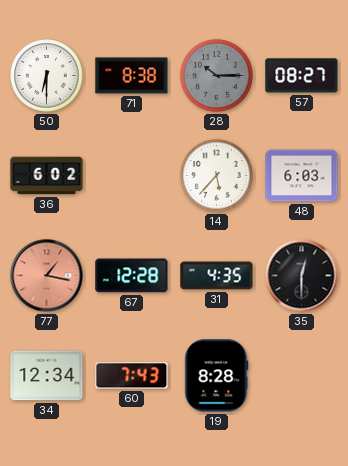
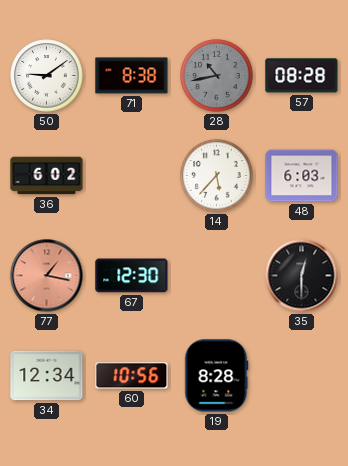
50: 6:30 -> 9:09 (47, 76)
28: 10:15 -> 10:43 (217, 76)
57: 08:27 -> 08:28 (302, 76)
67: 12:28 -> 12:30 (132, 276)
31: 4:35 -> none (217, 276)
60: 7:43 -> 10:56 (132, 376)
